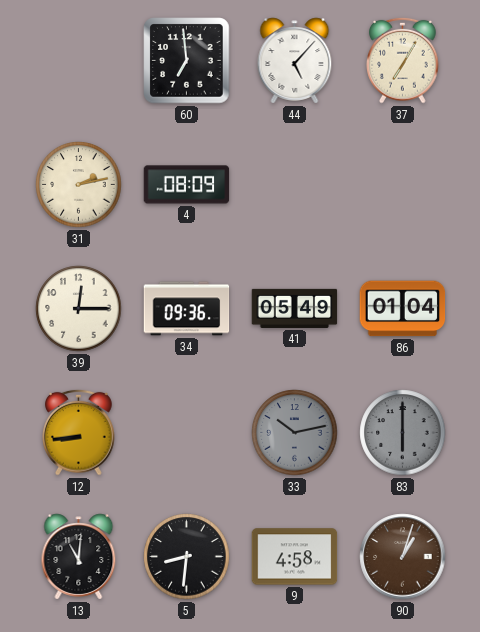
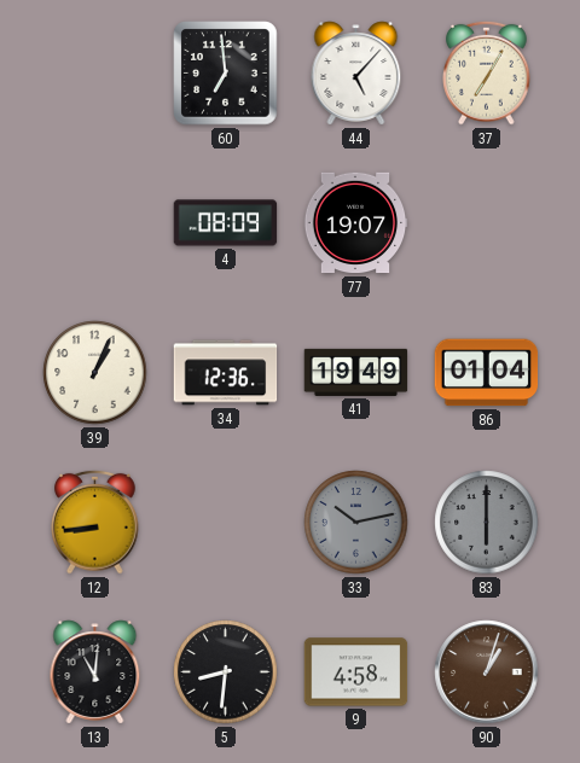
31: 2:13 -> none (79, 185)
77: none -> 19:07 (355, 223)
39: 12:15 -> 1:04 (95, 373)
34: 09:36 -> 12:36 (226, 373)
41: 05:49 -> 19:49 (356, 372)
